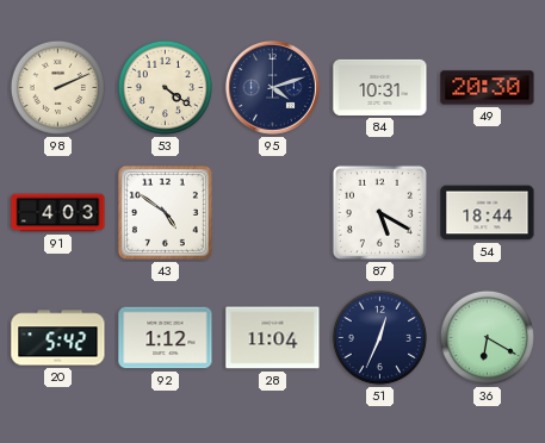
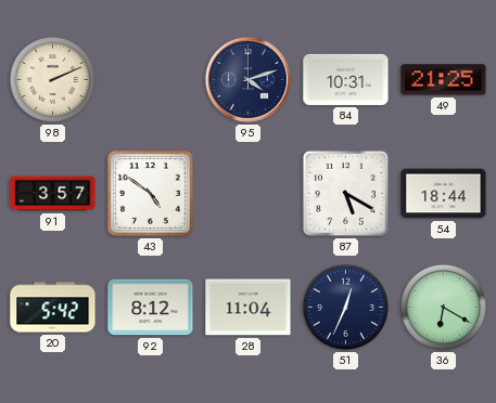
53: 4:21 -> none (165, 87)
49: 20:30 -> 21:25 (444, 80)
91: 4:03 -> 3:57 (53, 194)
92: 1:12 -> 8:12 (151, 308)
